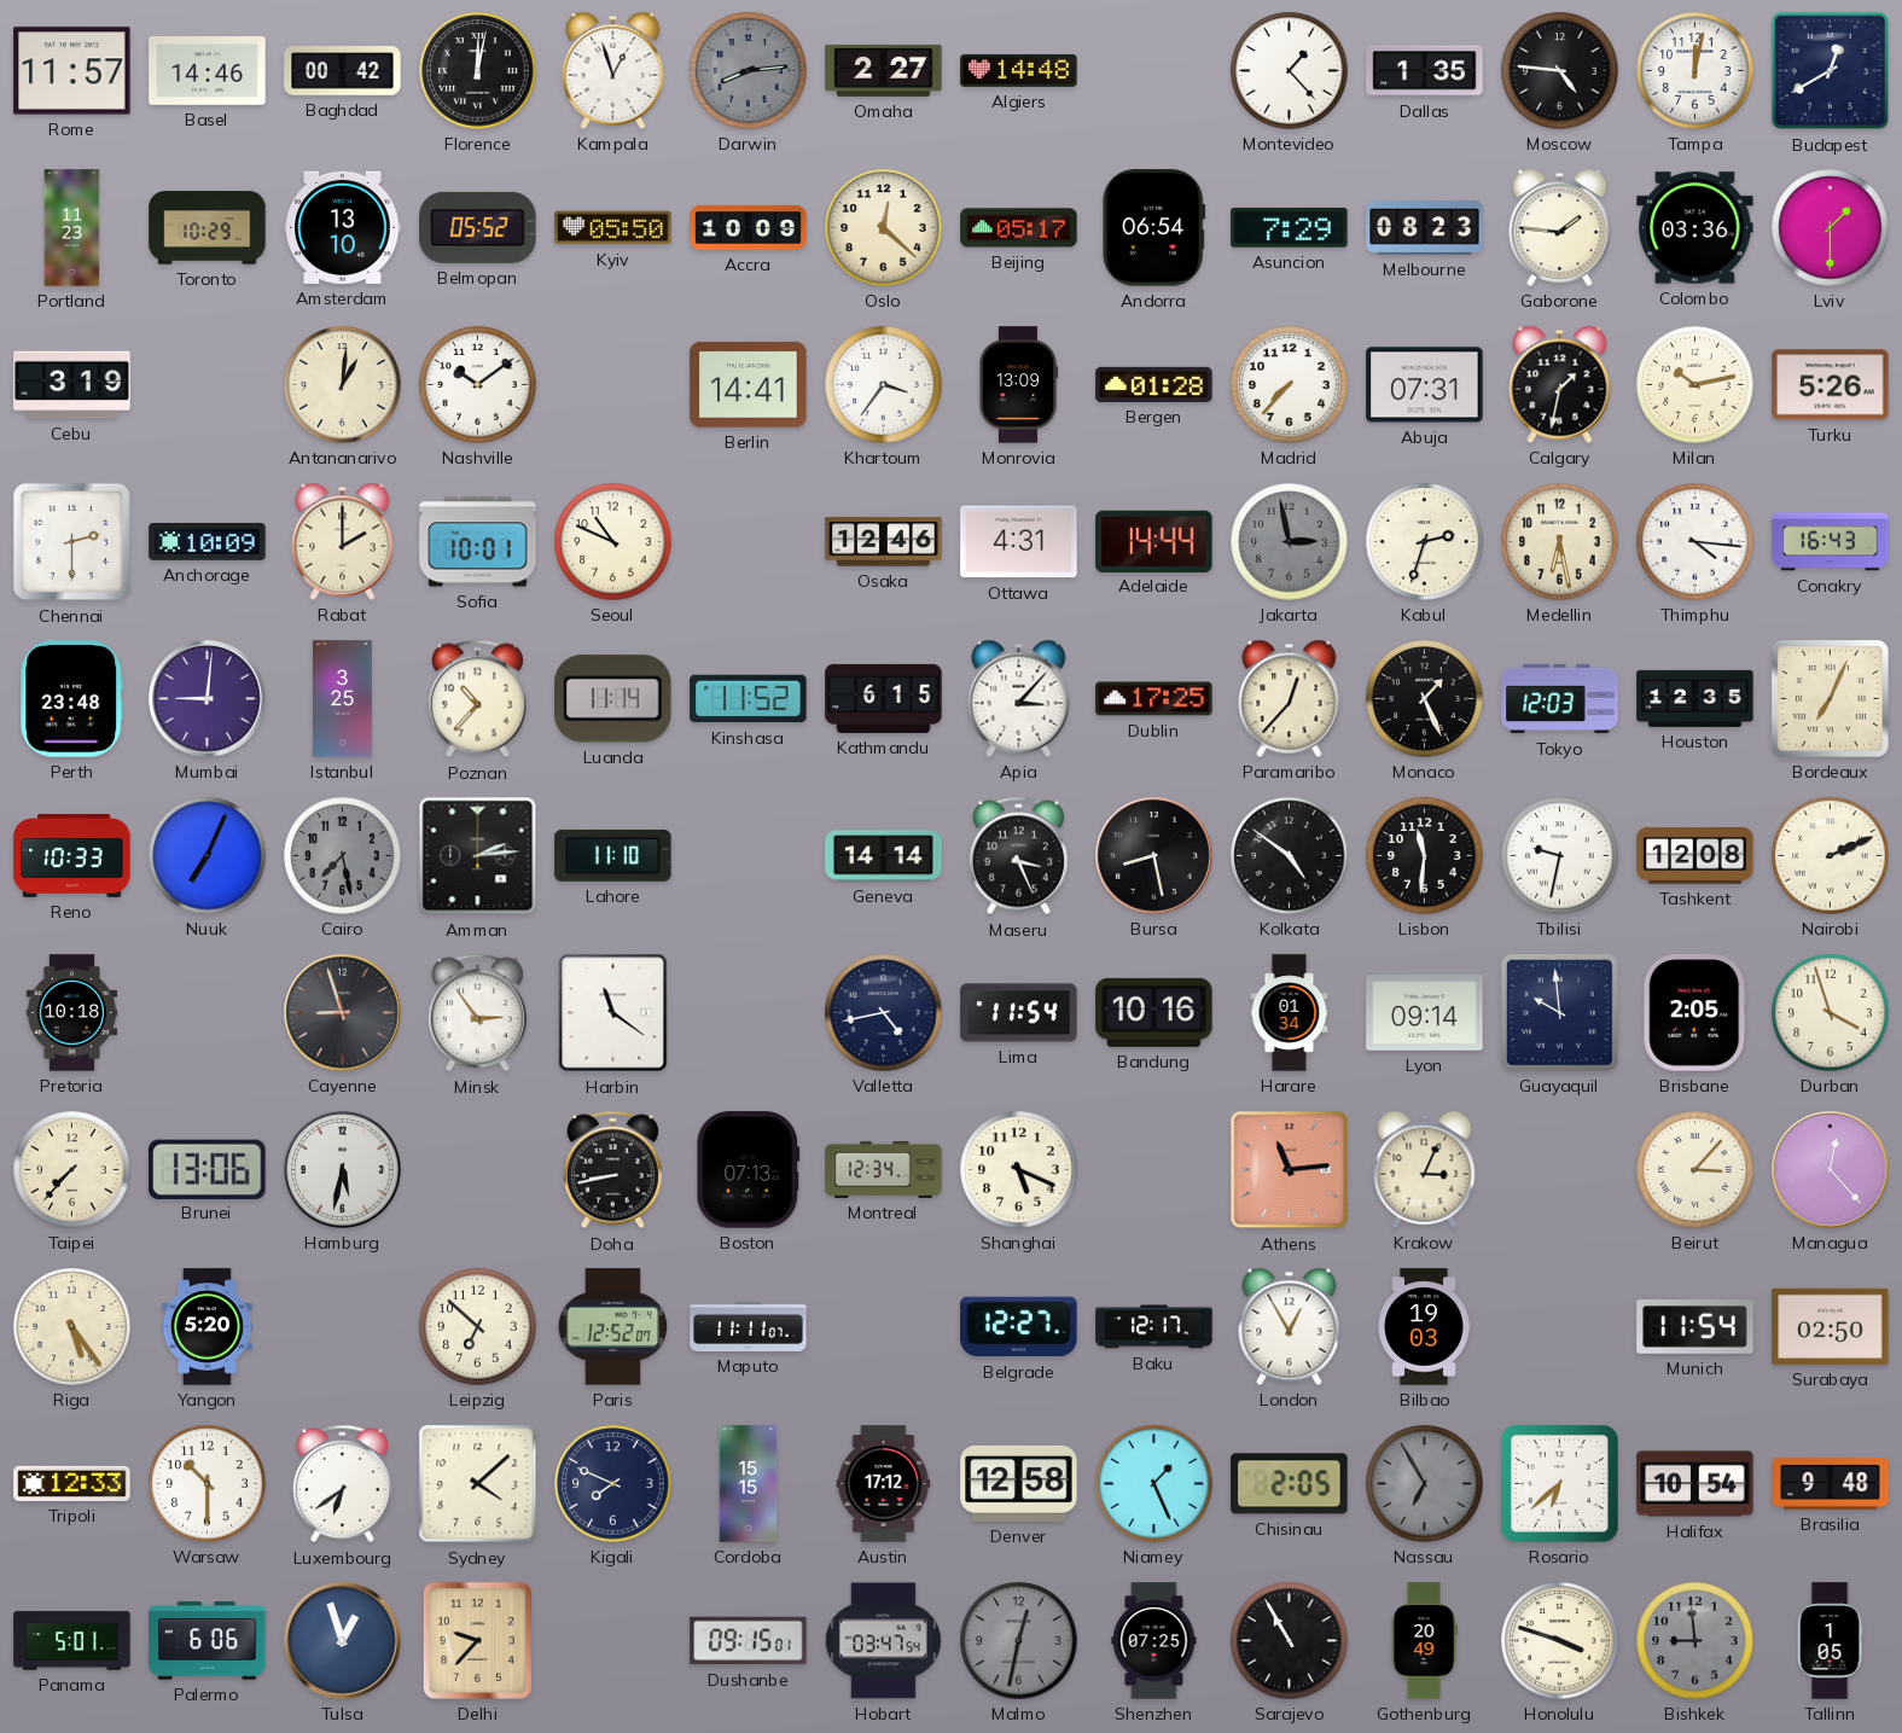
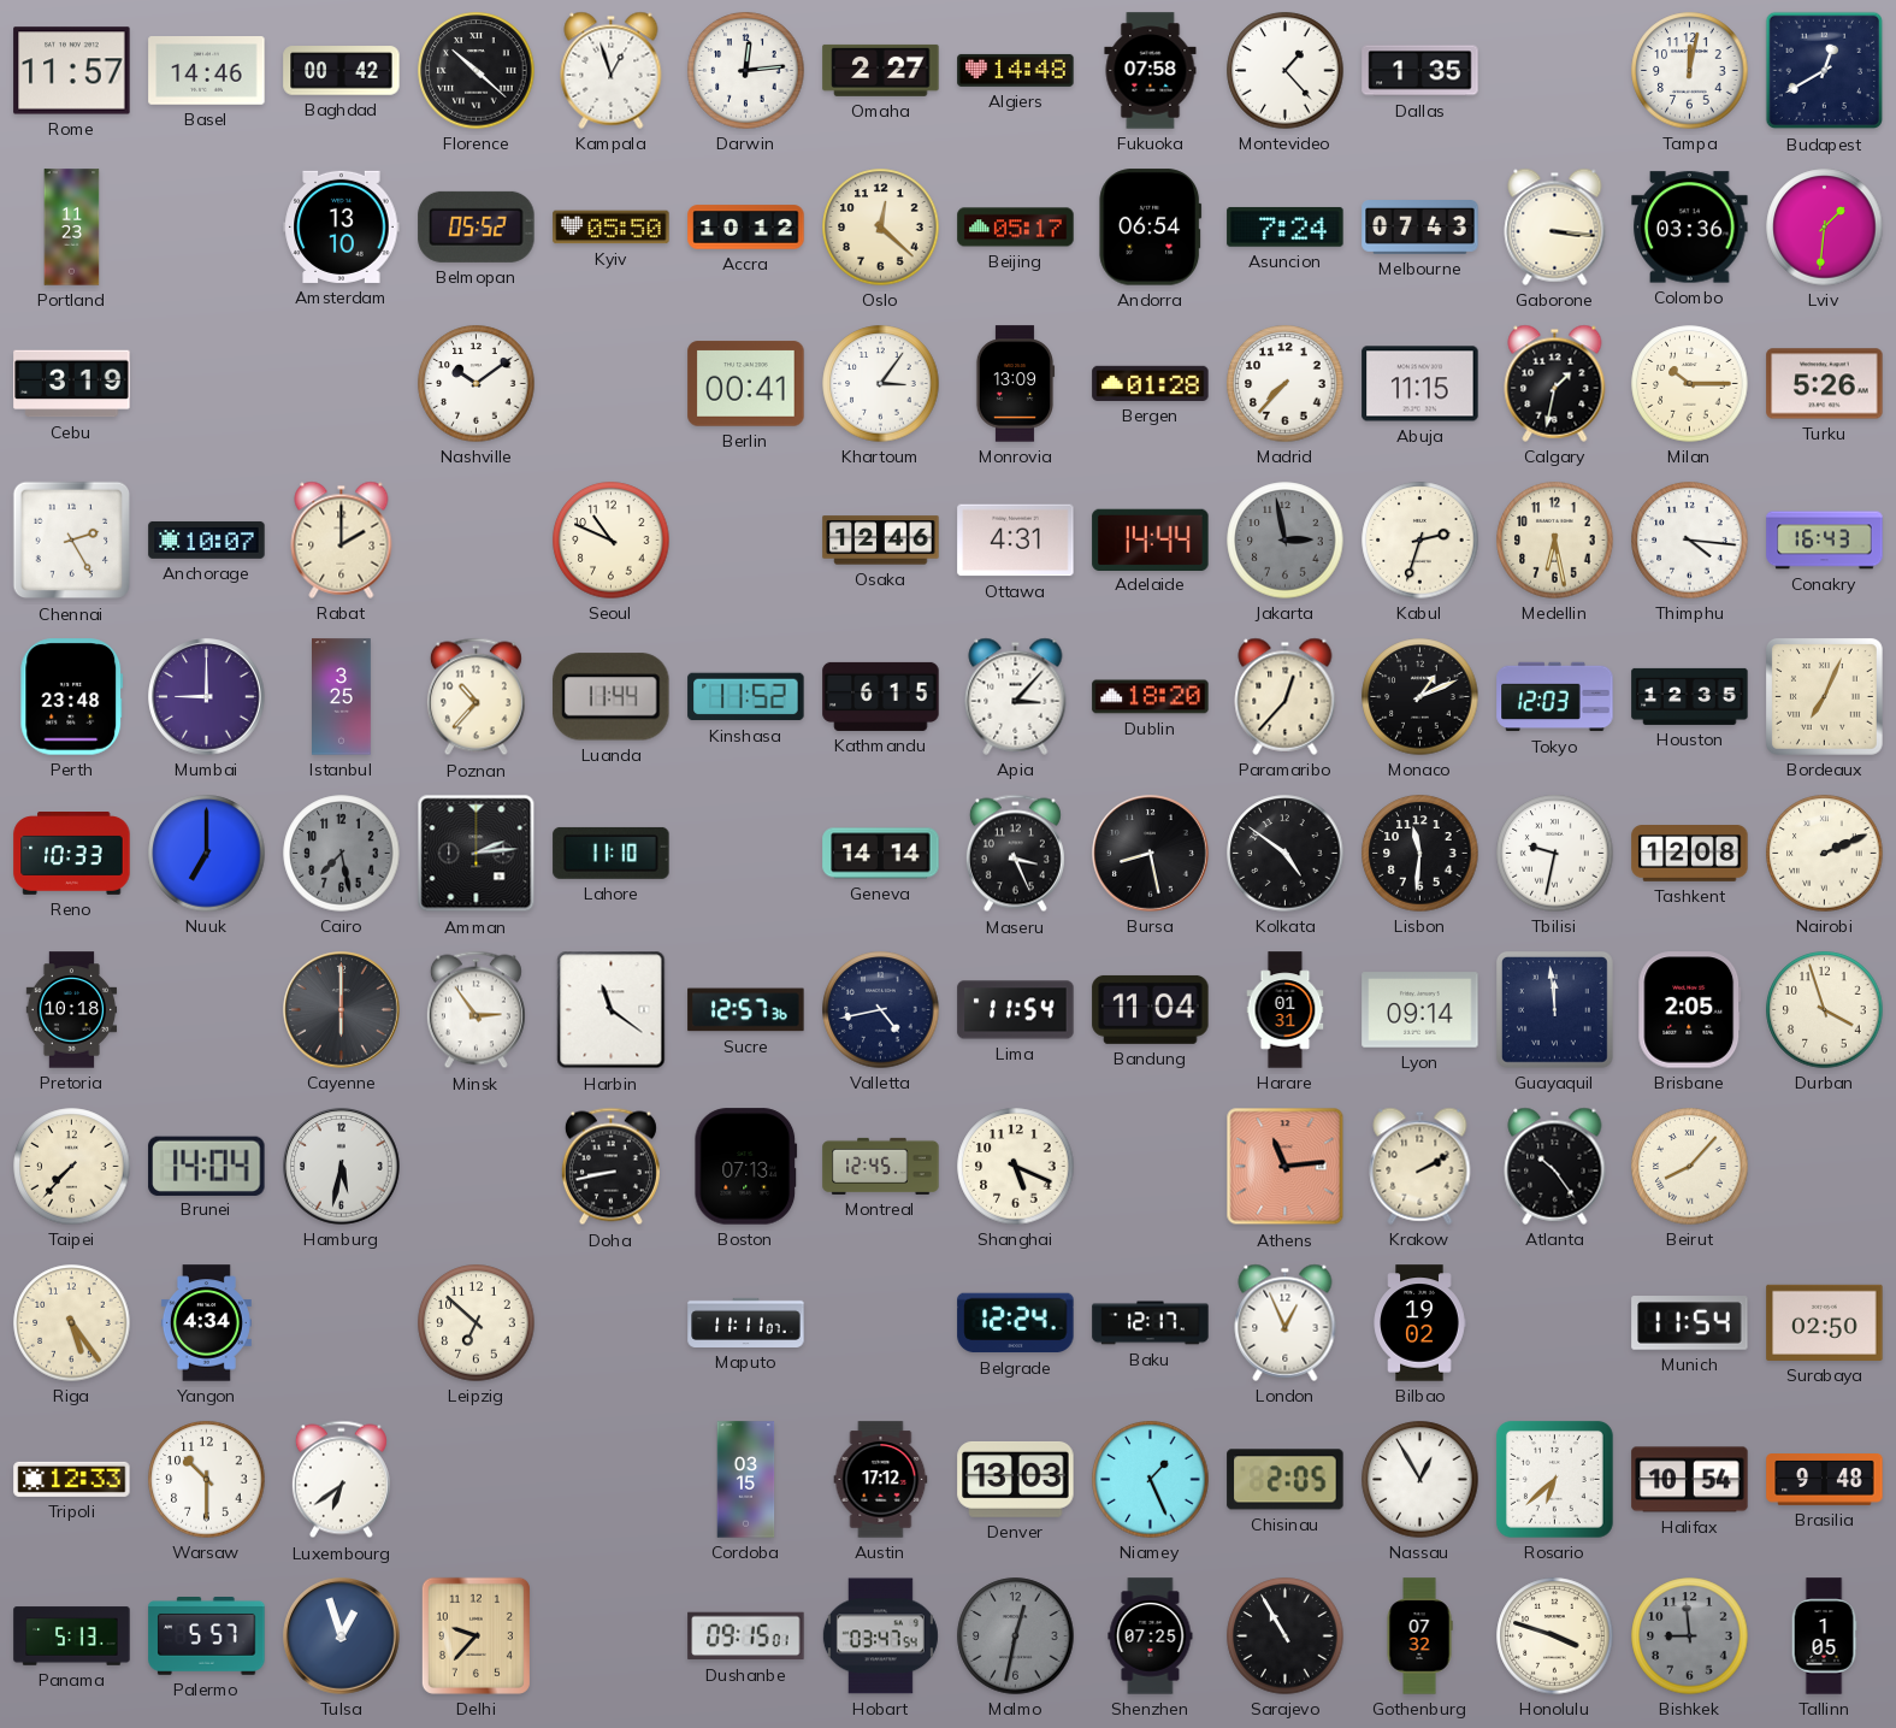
Florence: 12:02 -> 10:22 (477, 71)
Darwin: 8:14 -> 12:14 (746, 71)
Darwin dial: grey -> white (746, 71)
Fukuoka: none -> 07:58 (1151, 71)
Moscow: 4:46 -> none (1560, 71)
Toronto: 10:29 -> none (208, 228)
Accra: 10:09 -> 10:12 (746, 228)
Asuncion: 7:29 -> 7:24 (1286, 228)
Melbourne: 08:23 -> 07:43 (1420, 228)
Gaborone: 1:46 -> 3:16 (1555, 226)
Lviv: 1:30 -> 1:31 (1825, 228)
Antananarivo: 1:01 -> none (343, 385)
Berlin: 14:41 -> 00:41 (746, 384)
Khartoum: 3:36 -> 3:06 (881, 384)
Abuja: 07:31 -> 11:15 (1420, 384)
Milan: 10:13 -> 10:15 (1690, 384)
Chennai: 2:30 -> 2:25 (72, 541)
Anchorage: 10:09 -> 10:07 (207, 539)
Sofia: 10:01 -> none (478, 542)
Mumbai: 9:01 -> 9:00 (207, 697)
Luanda: 11:14 -> 11:44 (612, 697)
Dublin: 17:25 -> 18:20 (1151, 697)
Monaco: 1:26 -> 1:11 (1420, 697)
Nuuk: 7:04 -> 7:00 (207, 854)
Cayenne: 8:57 -> 6:00 (342, 1010)
Sucre: none -> 12:57 (746, 1010)
Bandung: 10:16 -> 11:04 (1151, 1009)
Harare: 01:34 -> 01:31 (1286, 1010)
Guayaquil: 9:59 -> 11:59 (1555, 1010)
Brunei: 13:06 -> 14:04 (207, 1166)
Montreal: 12:34 -> 12:45 (881, 1166)
Krakow: 3:04 -> 2:10 (1420, 1166)
Atlanta: none -> 10:24 (1555, 1166)
Beirut: 3:07 -> 8:07 (1690, 1167)
Managua: 12:23 -> none (1831, 1170)
Yangon: 5:20 -> 4:34 (206, 1323)
Paris: 12:52 -> none (613, 1327)
Belgrade: 12:27 -> 12:24 (1016, 1323)
London: 12:55 -> 12:56 (1286, 1322)
Bilbao: 19:03 -> 19:02 (1419, 1323)
Sydney: 4:08 -> none (478, 1484)
Kigali: 7:49 -> none (613, 1484)
Cordoba: 15:15 -> 03:15 (746, 1480)
Denver: 12:58 -> 13:03 (1016, 1479)
Nassau: 6:55 -> 12:55 (1420, 1480)
Nassau dial: grey -> white (1420, 1480)
Panama: 5:01 -> 5:13 (72, 1636)
Palermo: 6:06 -> 5:57 (207, 1636)
Gothenburg: 20:49 -> 07:32 (1419, 1636)
